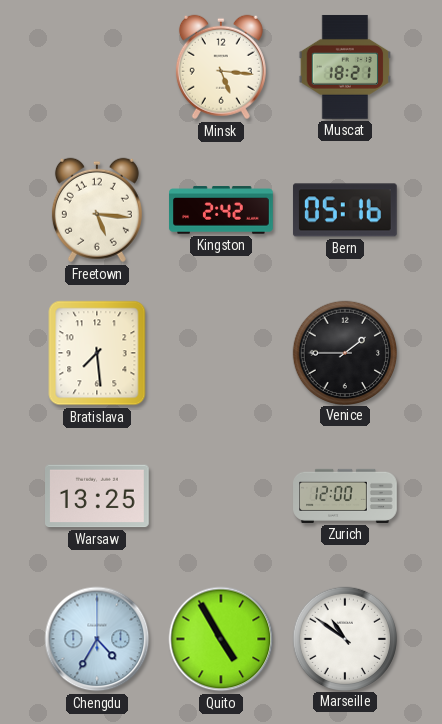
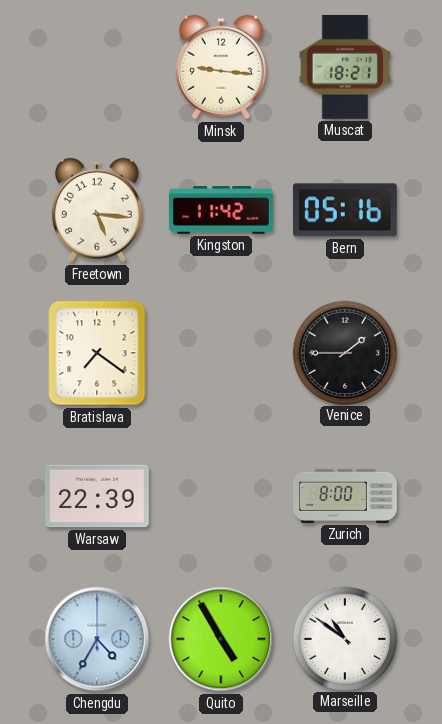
Minsk: 5:16 -> 9:16 (221, 67)
Kingston: 2:42 -> 11:42 (221, 210)
Bratislava: 7:29 -> 7:21 (97, 353)
Warsaw: 13:25 -> 22:39 (98, 496)
Zurich: 12:00 -> 8:00 (345, 496)
